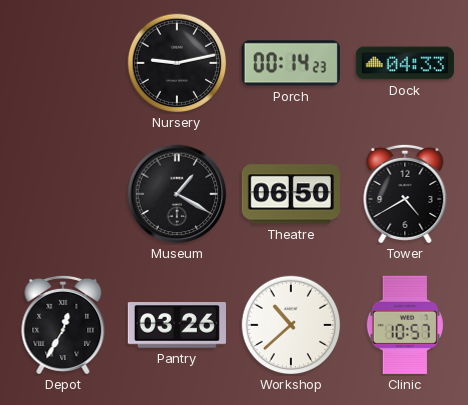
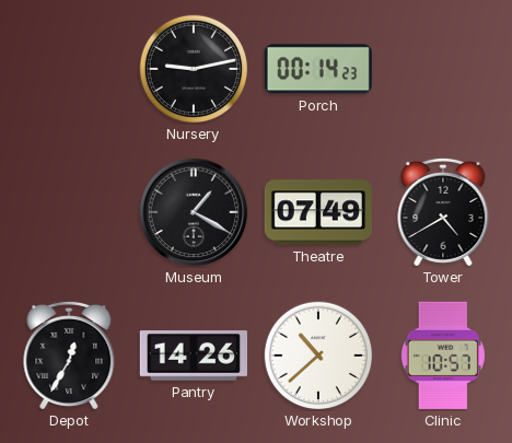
Dock: 04:33 -> none (405, 63)
Theatre: 06:50 -> 07:49 (318, 212)
Pantry: 03:26 -> 14:26 (194, 355)
